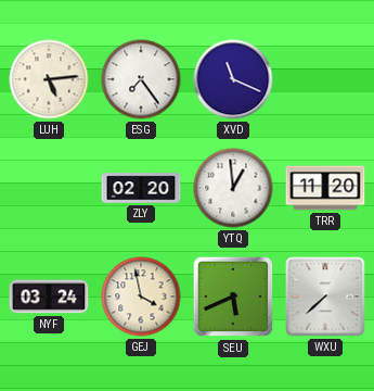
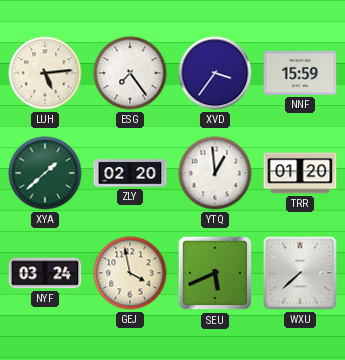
XVD: 11:19 -> 3:36 (215, 73)
NNF: none -> 15:59 (300, 73)
XYA: none -> 1:38 (45, 173)
TRR: 11:20 -> 01:20 (300, 173)
